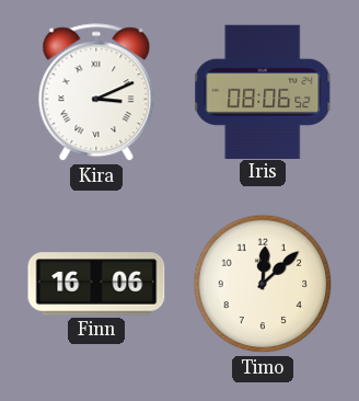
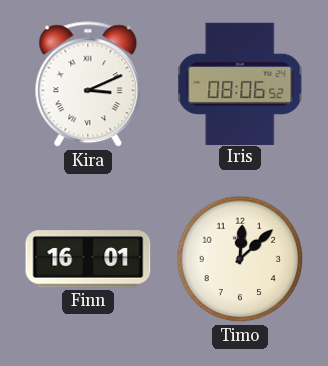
Finn: 16:06 -> 16:01 (88, 259)
